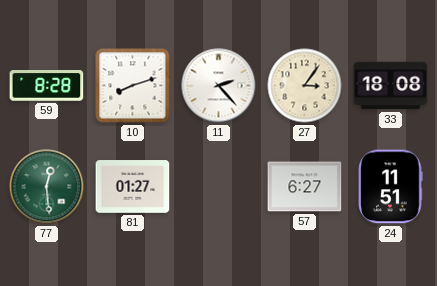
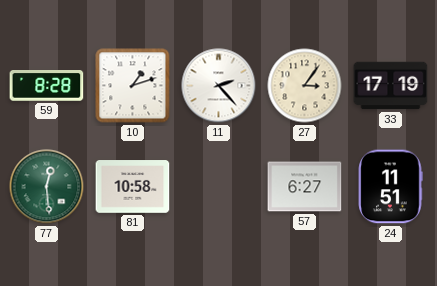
10: 8:12 -> 1:12 (133, 86)
33: 18:08 -> 17:19 (391, 86)
81: 01:27 -> 10:58 (133, 187)
